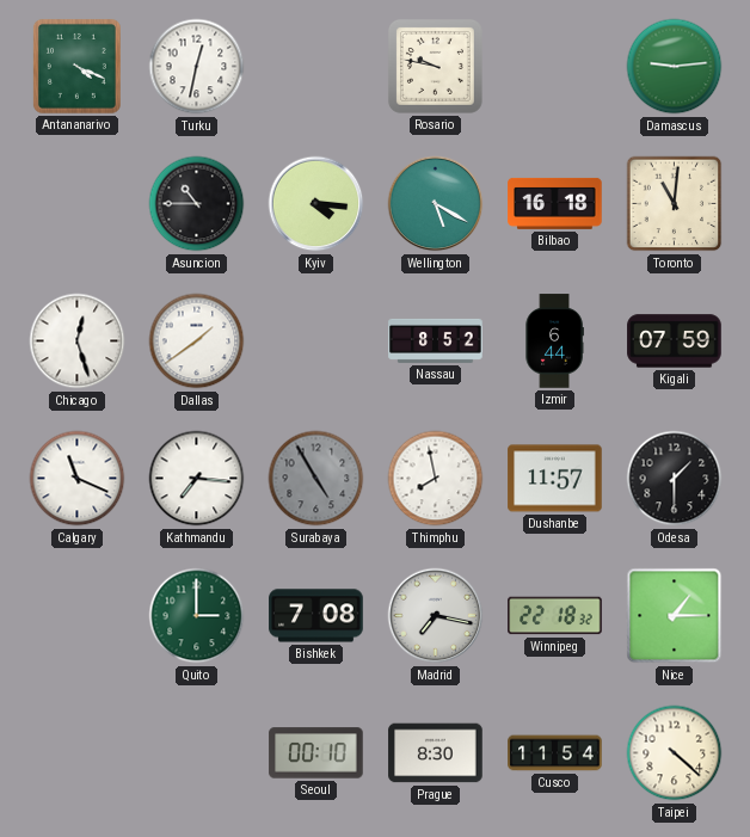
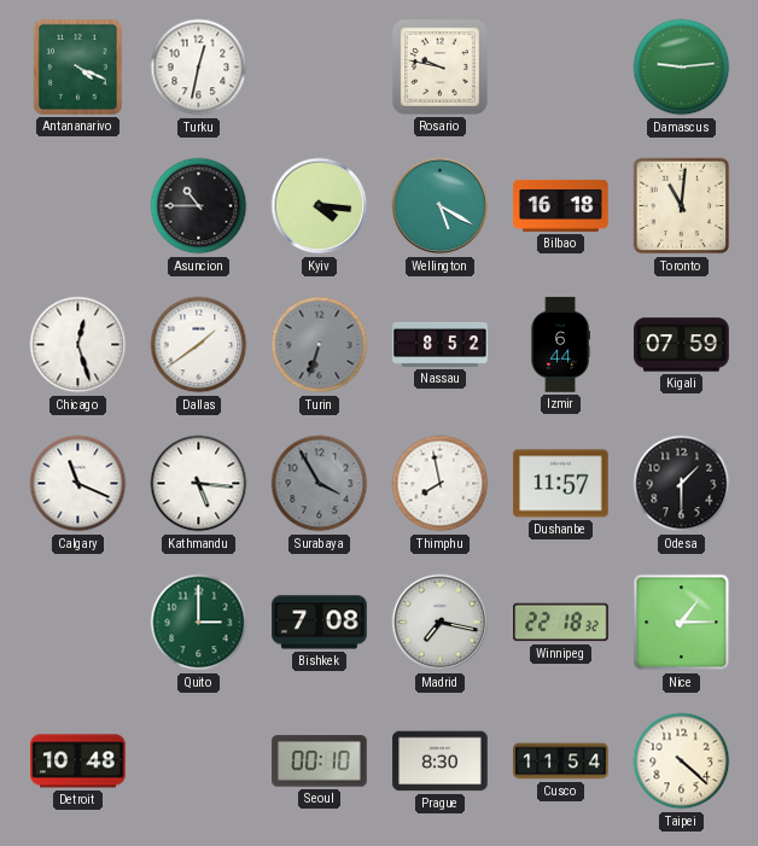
Turin: none -> 6:33 (320, 345)
Kathmandu: 7:16 -> 5:16 (199, 484)
Surabaya: 4:55 -> 3:55 (320, 484)
Detroit: none -> 10:48 (78, 762)
